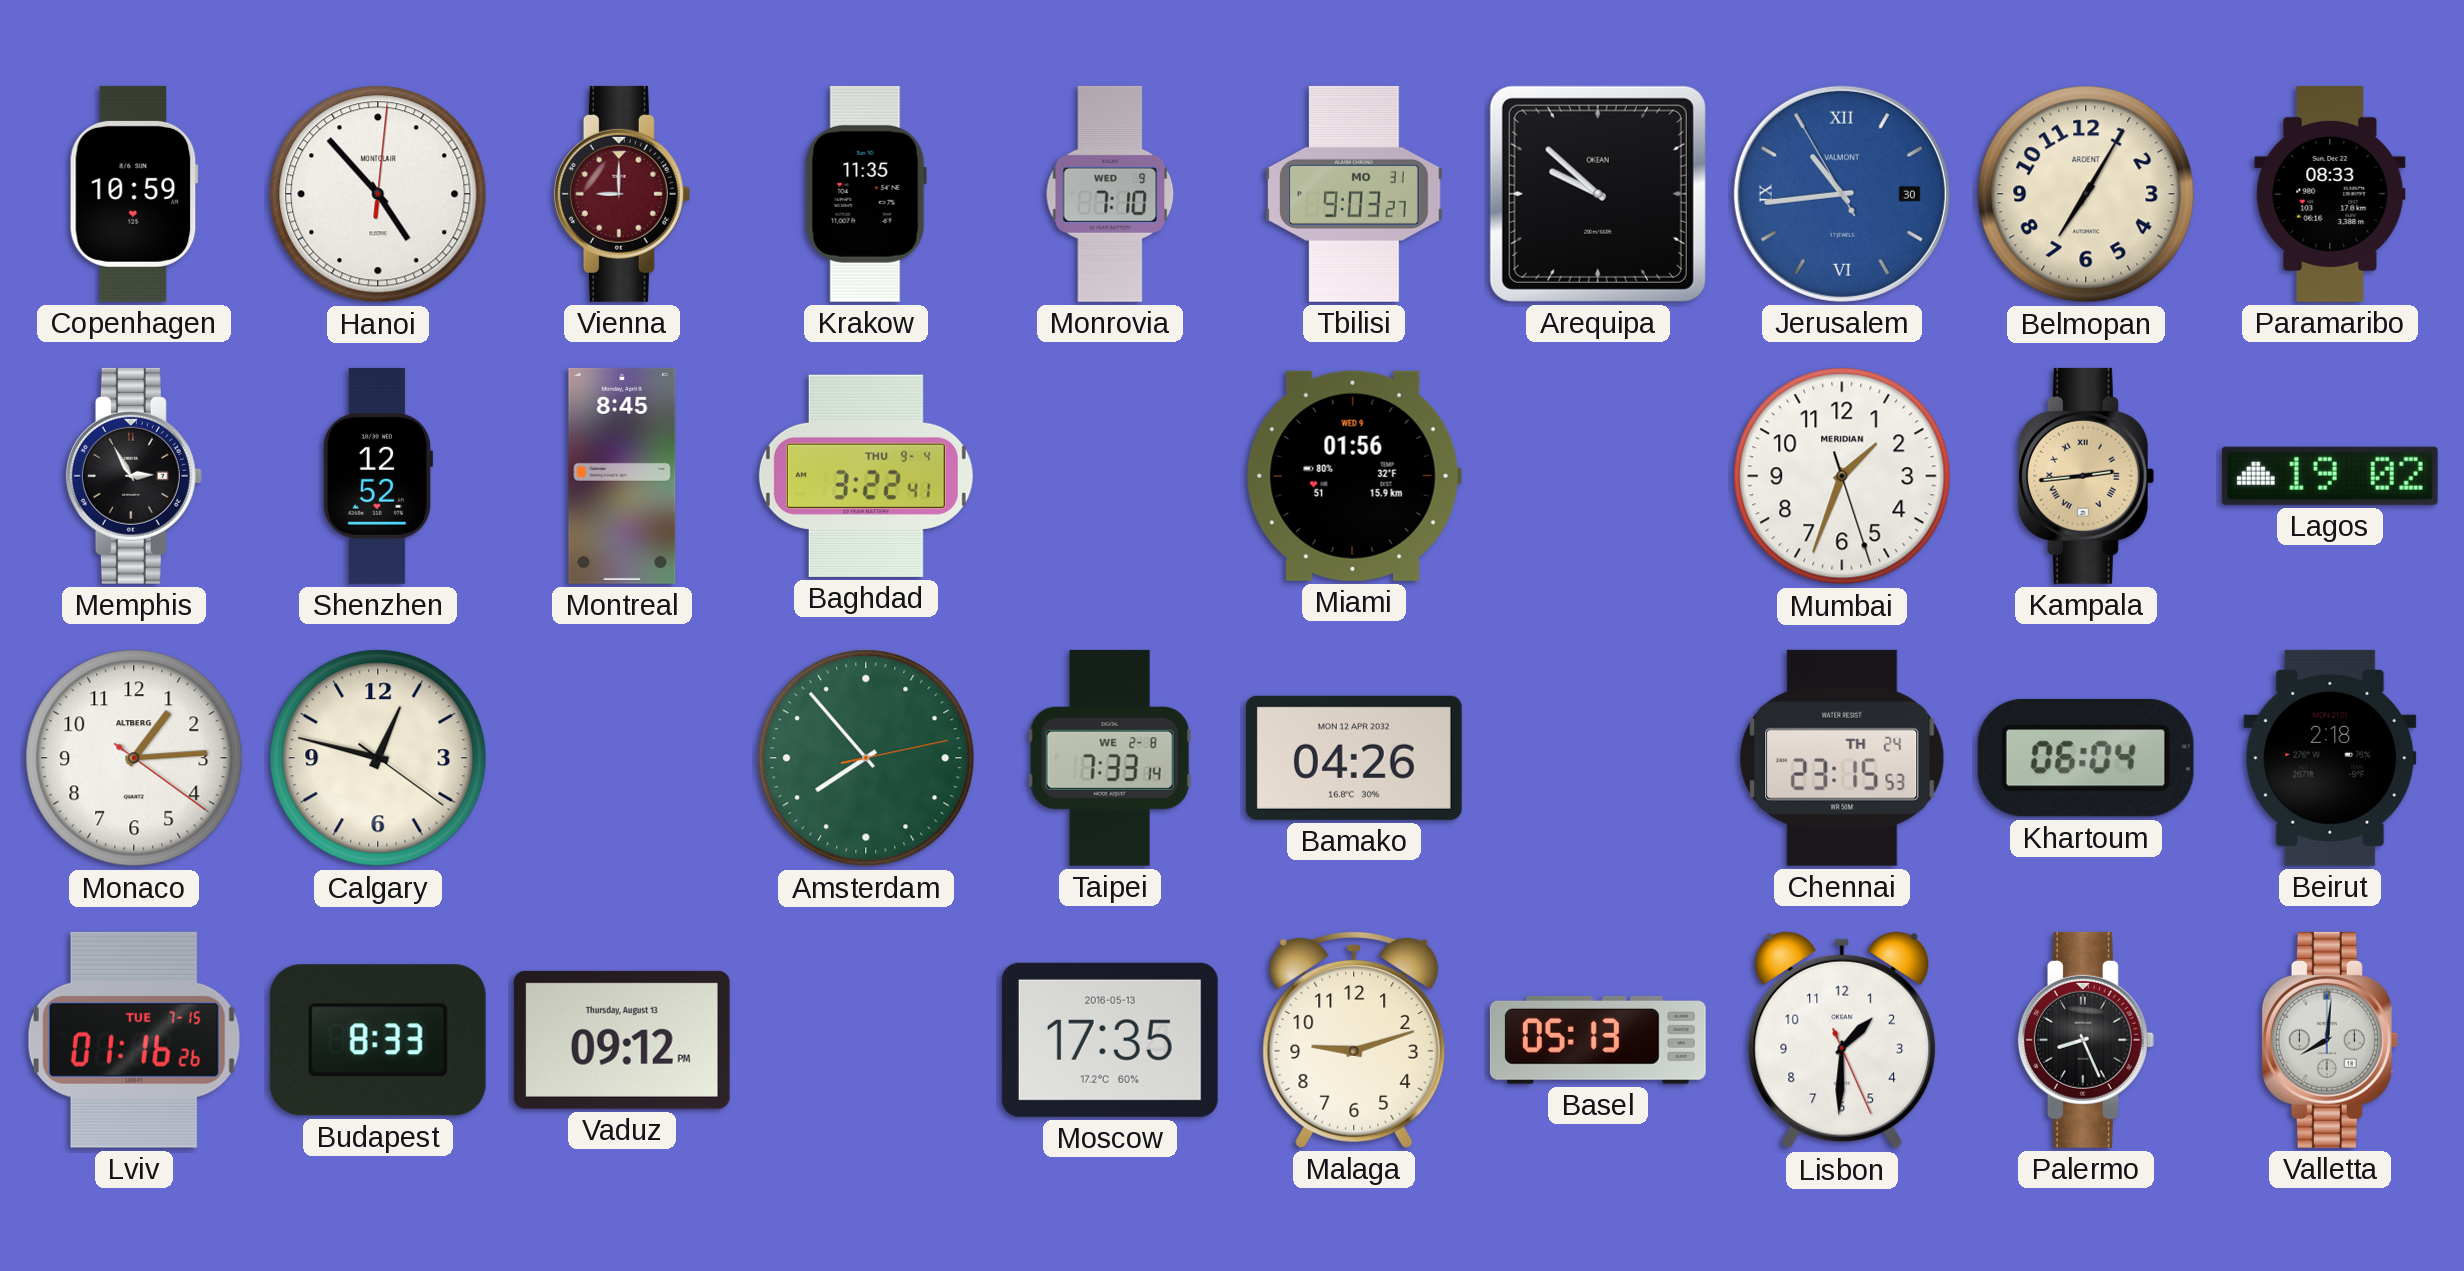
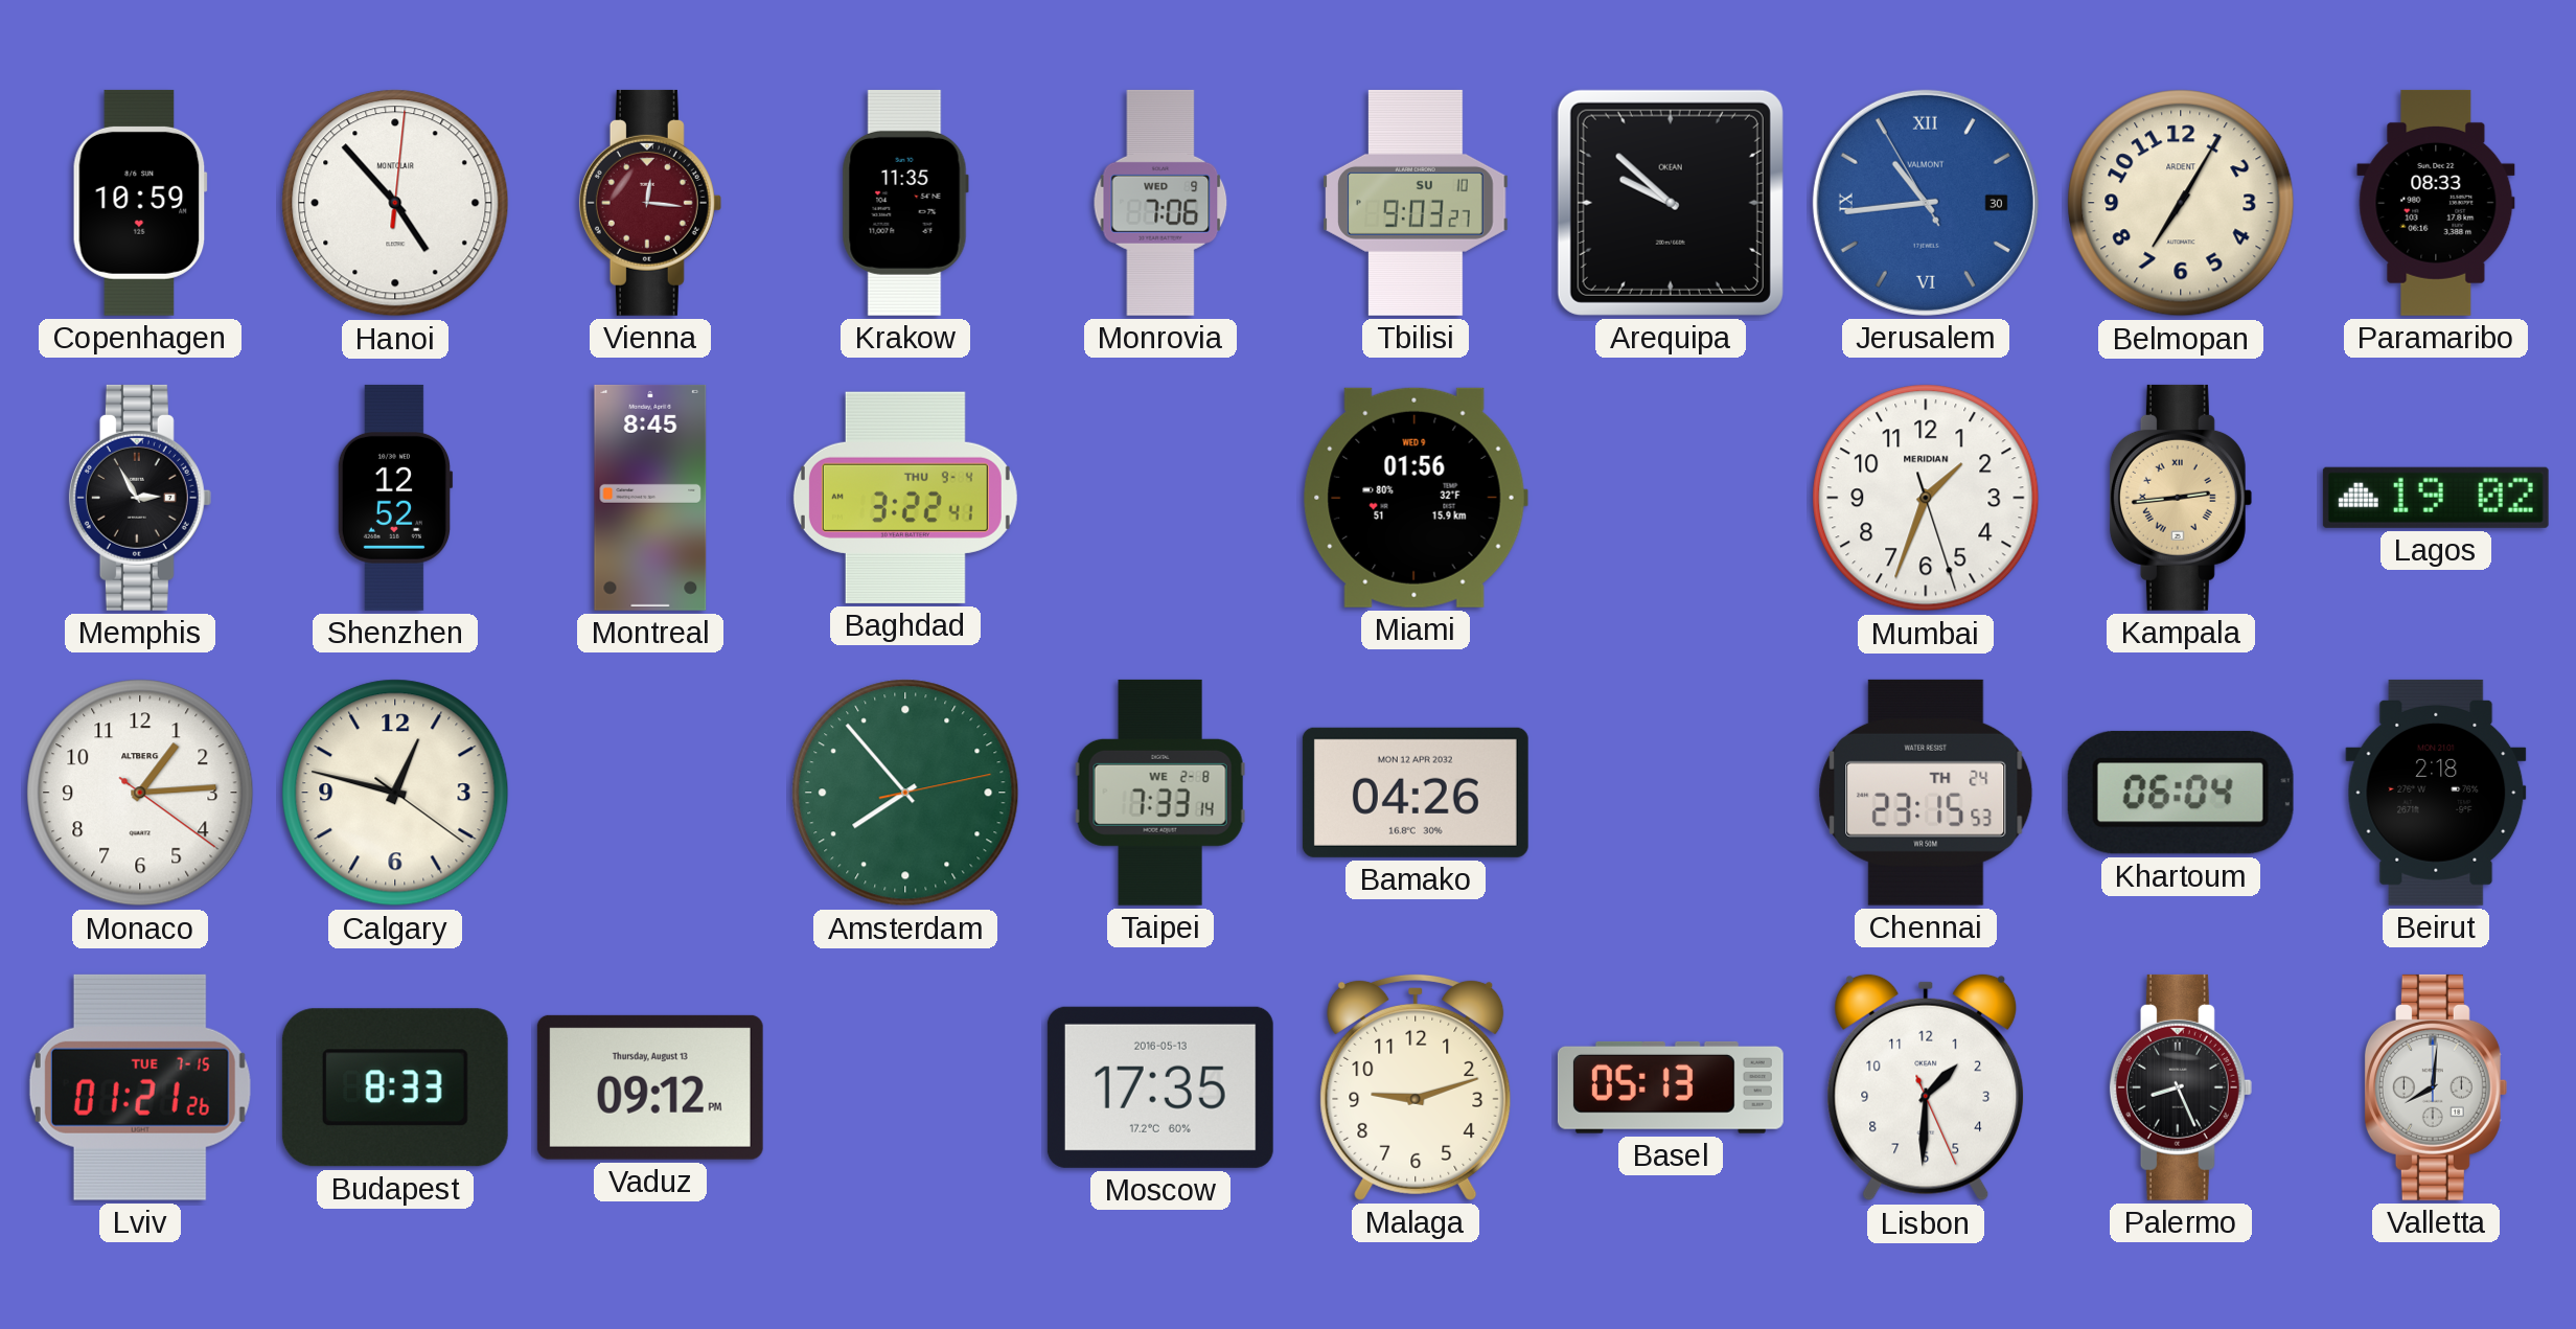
Vienna: 9:00 -> 12:16 (650, 203)
Monrovia: 7:10 -> 7:06 (1160, 203)
Tbilisi date: MO 31 -> SU 10 (1416, 203)
Lviv: 01:16 -> 01:21 (140, 1087)
